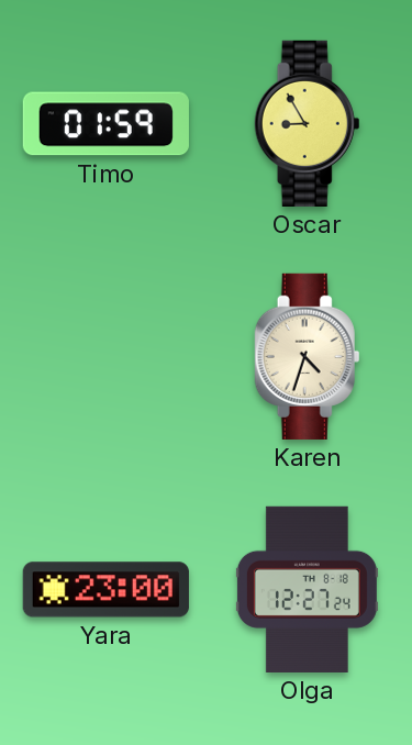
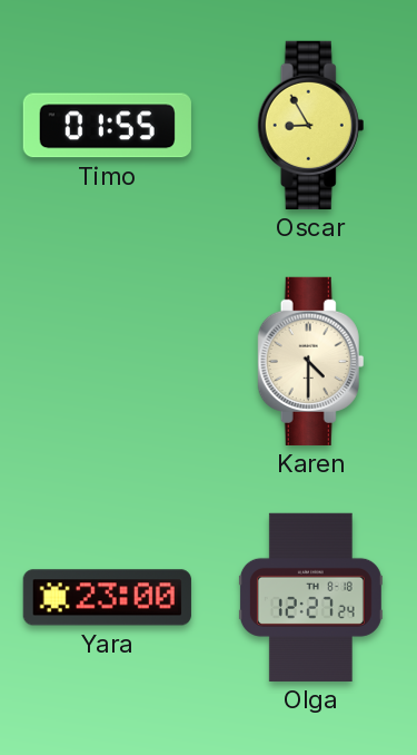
Timo: 01:59 -> 01:55 (107, 126)
Karen: 4:33 -> 4:30 (311, 361)
